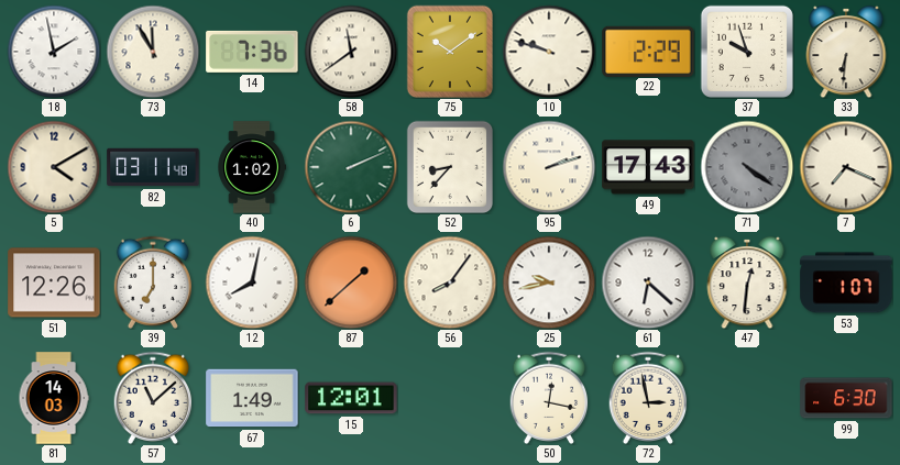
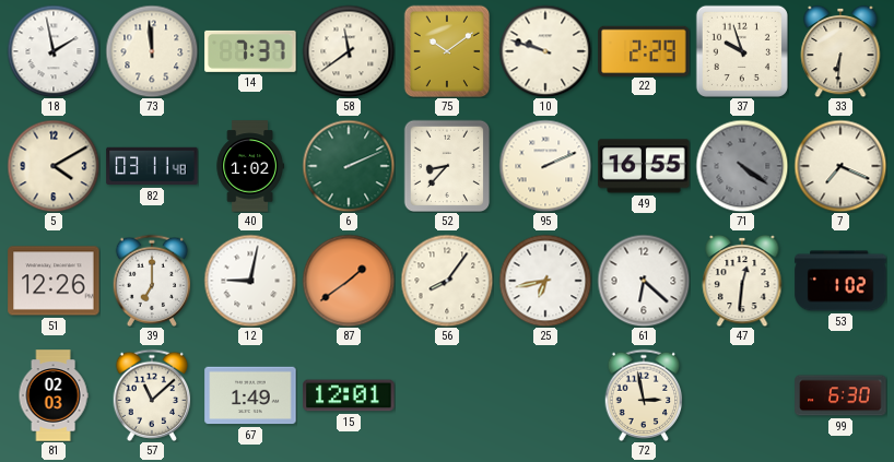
73: 11:55 -> 11:59 (152, 51)
14: 7:36 -> 7:37 (250, 51)
95: 2:12 -> 2:11 (545, 166)
49: 17:43 -> 16:55 (644, 166)
12: 8:02 -> 9:02 (250, 281)
87: 1:38 -> 1:39 (349, 281)
25: 9:43 -> 6:43 (545, 281)
53: 1:07 -> 1:02 (840, 281)
81: 14:03 -> 02:03 (54, 395)
50: 12:17 -> none (549, 397)
